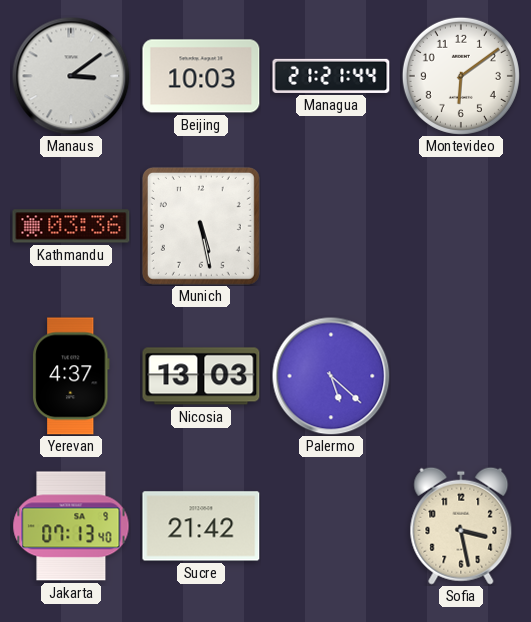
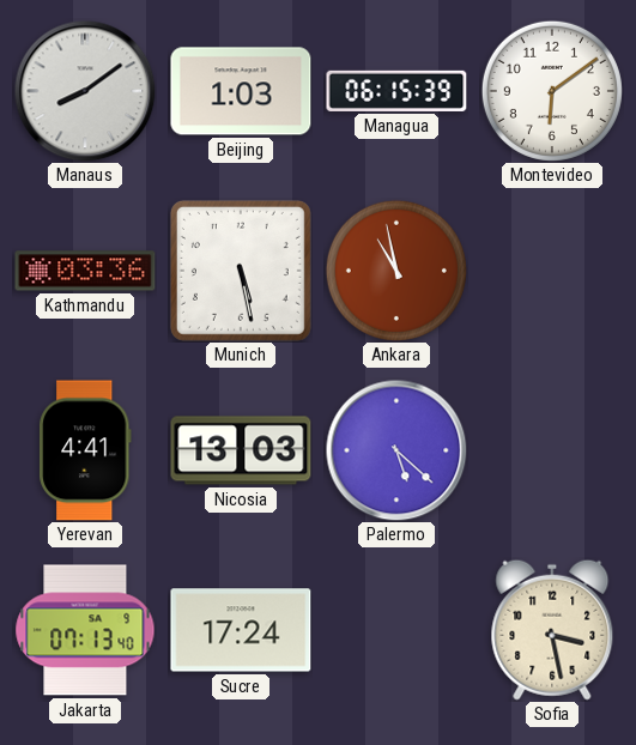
Manaus: 3:09 -> 8:09 (85, 91)
Beijing: 10:03 -> 1:03 (241, 91)
Managua: 21:21 -> 06:15 (396, 91)
Ankara: none -> 10:58 (396, 271)
Yerevan: 4:37 -> 4:41 (85, 450)
Sucre: 21:42 -> 17:24 (241, 630)
